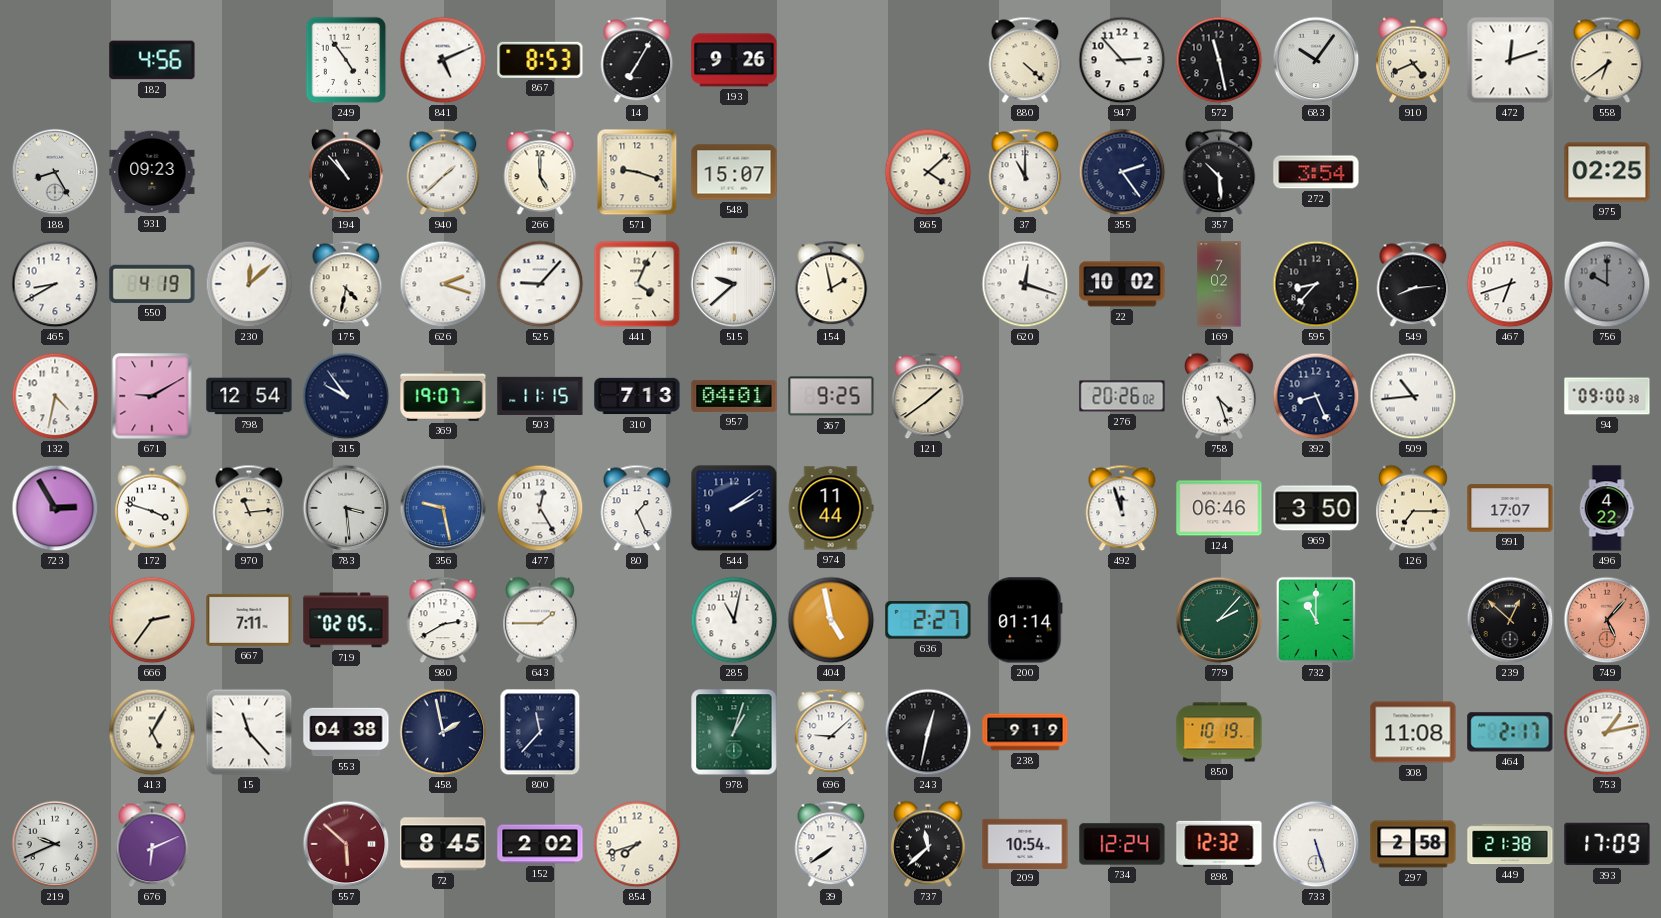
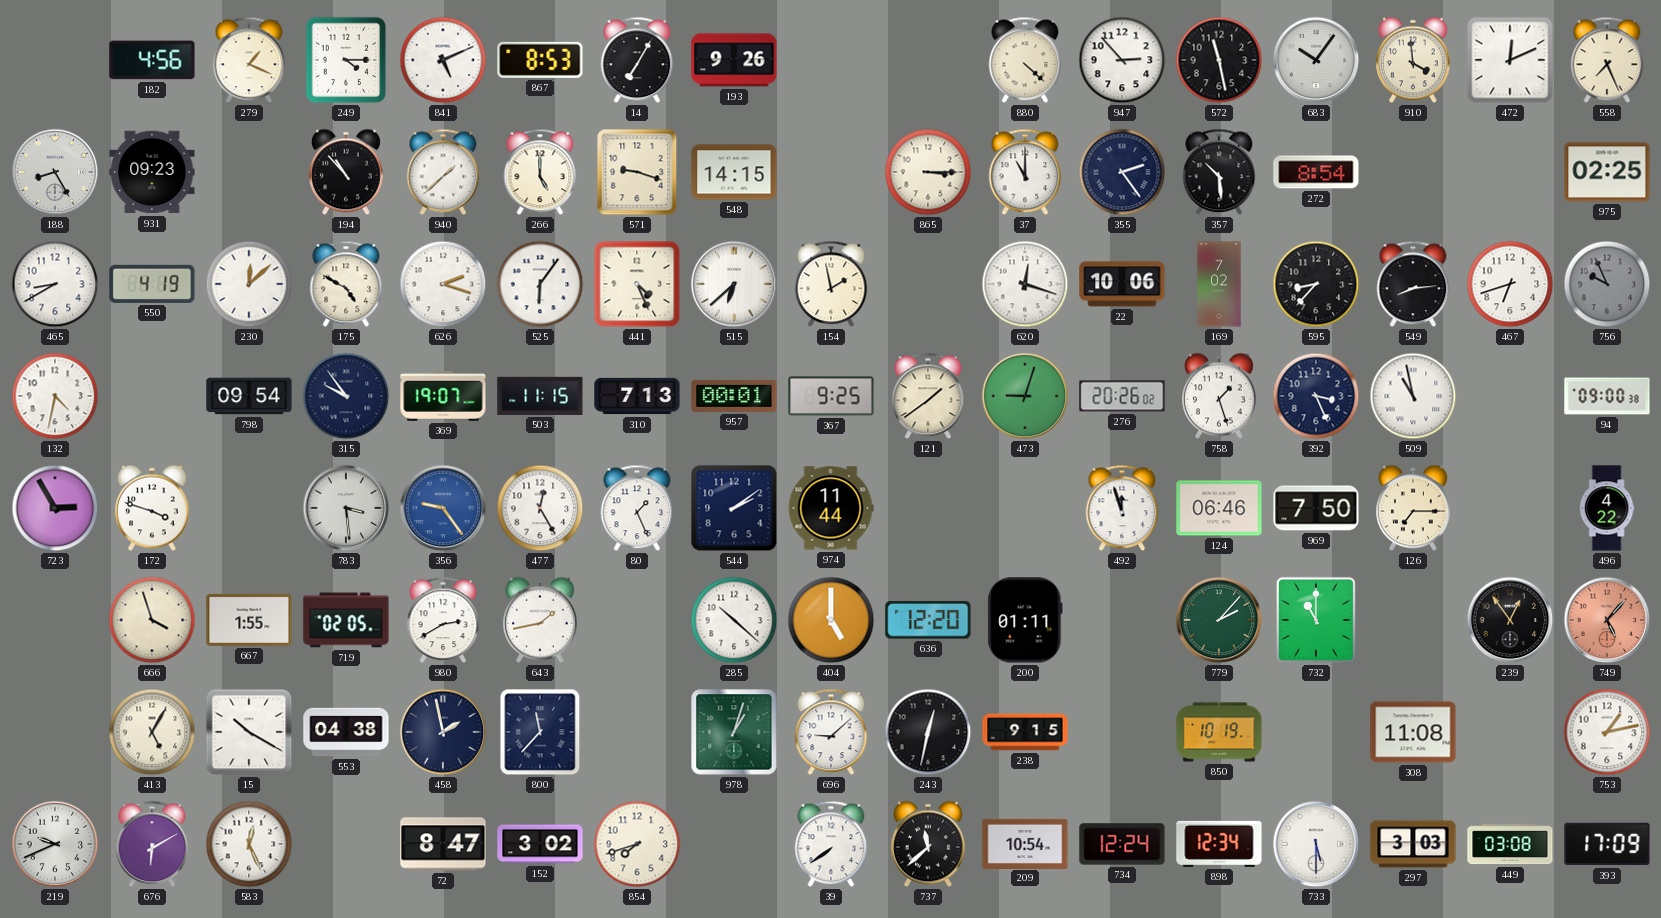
279: none -> 1:19 (249, 60)
249: 4:54 -> 4:15 (346, 60)
910: 4:41 -> 3:59 (1414, 60)
472: 12:12 -> 12:11 (1510, 60)
558: 6:39 -> 7:26 (1607, 60)
548: 15:07 -> 14:15 (734, 172)
865: 4:08 -> 3:15 (928, 172)
272: 3:54 -> 8:54 (1316, 172)
175: 4:32 -> 4:50 (346, 284)
525: 9:07 -> 6:06 (540, 284)
441: 4:04 -> 4:26 (637, 284)
515: 9:38 -> 6:38 (734, 284)
22: 10:02 -> 10:06 (1122, 284)
756: 10:00 -> 9:56 (1607, 284)
671: 9:10 -> none (152, 396)
798: 12:54 -> 09:54 (249, 396)
957: 04:01 -> 00:01 (734, 396)
473: none -> 9:03 (1025, 396)
758: 4:27 -> 1:27 (1220, 396)
392: 8:26 -> 3:26 (1316, 396)
509: 10:44 -> 10:58 (1413, 396)
970: 11:14 -> none (249, 508)
356: 9:28 -> 9:24 (443, 508)
969: 3:50 -> 7:50 (1316, 508)
991: 17:07 -> none (1510, 508)
666: 2:36 -> 3:57 (152, 620)
667: 7:11 -> 1:55 (249, 620)
643: 1:45 -> 1:43 (541, 620)
285: 11:02 -> 10:22 (734, 620)
404: 4:58 -> 5:00 (831, 620)
636: 2:27 -> 12:20 (928, 620)
200: 01:14 -> 01:11 (1025, 620)
239: 12:52 -> 12:54 (1510, 620)
15: 11:23 -> 10:20 (249, 732)
238: 9:19 -> 9:15 (1025, 732)
464: 2:17 -> none (1510, 732)
676: 6:11 -> 6:10 (152, 844)
583: none -> 12:26 (249, 844)
557: 5:52 -> none (346, 844)
72: 8:45 -> 8:47 (443, 844)
152: 2:02 -> 3:02 (540, 844)
898: 12:32 -> 12:34 (1219, 844)
733: 5:27 -> 5:30 (1316, 844)
297: 2:58 -> 3:03 (1413, 844)
449: 21:38 -> 03:08 (1510, 844)
